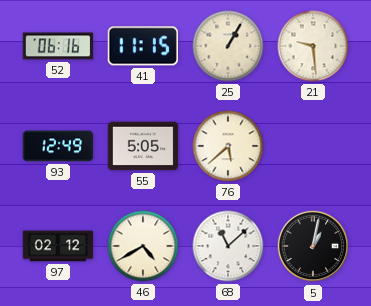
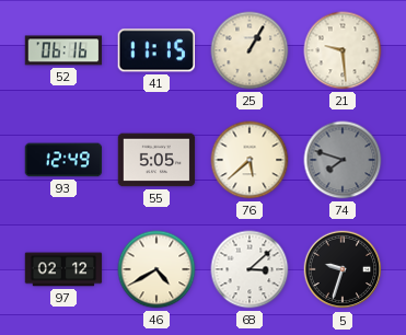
74: none -> 7:48 (343, 160)
68: 11:08 -> 3:08 (250, 269)
5: 1:02 -> 9:33 (343, 269)
